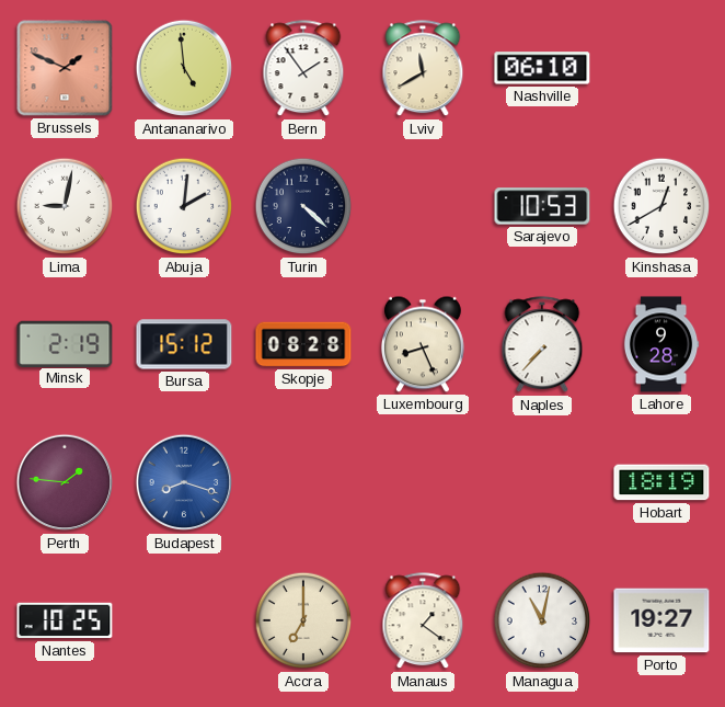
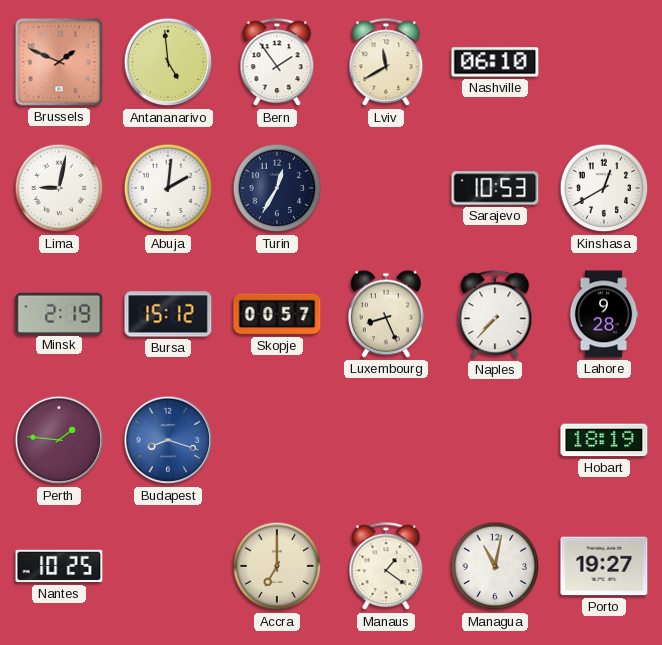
Turin: 4:22 -> 12:35 (277, 188)
Skopje: 08:28 -> 00:57 (277, 314)
